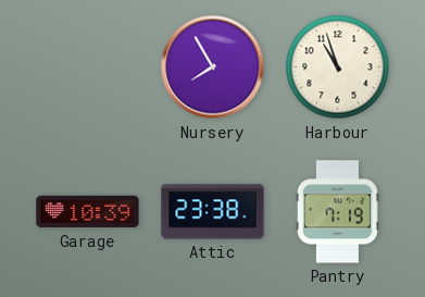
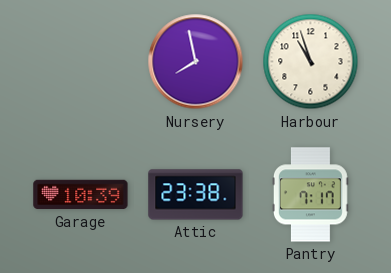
Nursery: 7:55 -> 7:58 (196, 62)
Pantry: 7:19 -> 7:17 (310, 195)
